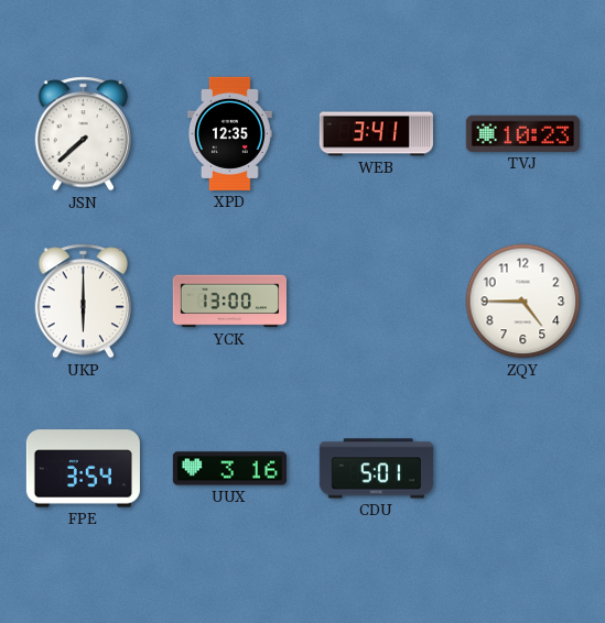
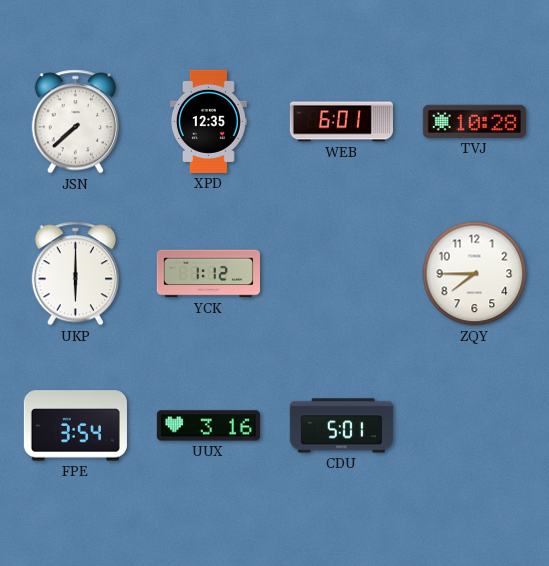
WEB: 3:41 -> 6:01 (341, 122)
TVJ: 10:23 -> 10:28 (474, 121)
YCK: 13:00 -> 1:12 (208, 274)
ZQY: 4:45 -> 7:45 (475, 274)
